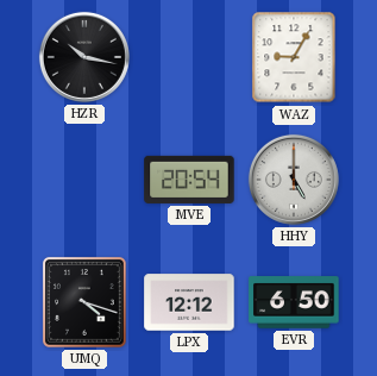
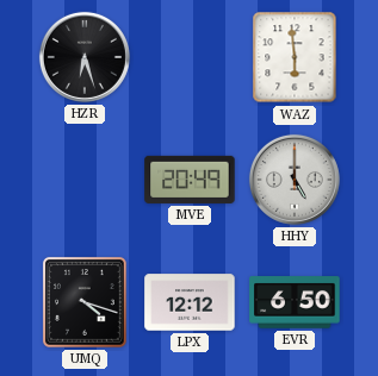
HZR: 10:17 -> 6:27 (85, 57)
WAZ: 9:05 -> 5:59 (295, 57)
MVE: 20:54 -> 20:49 (190, 180)
